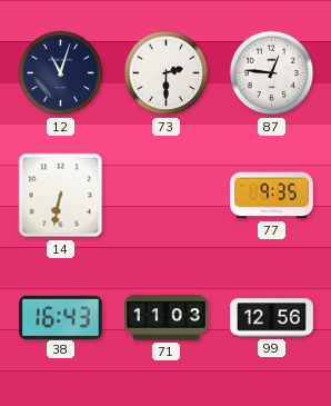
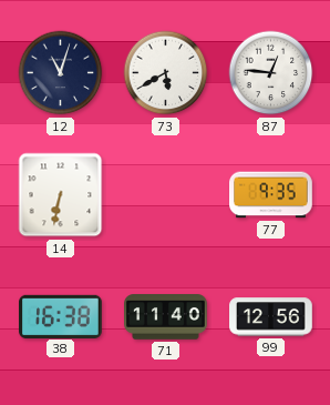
73: 2:30 -> 5:40 (166, 73)
38: 16:43 -> 16:38 (61, 316)
71: 11:03 -> 11:40 (166, 317)
